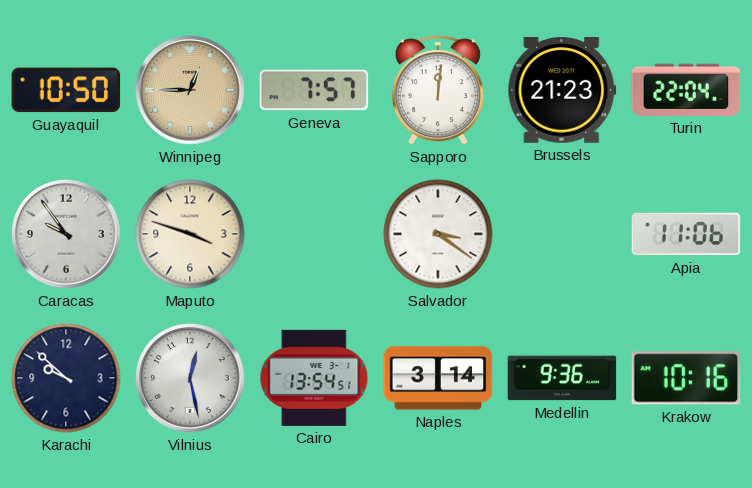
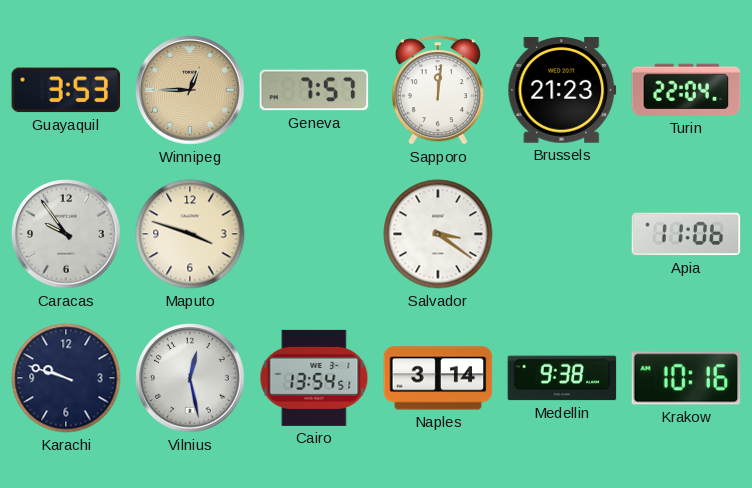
Guayaquil: 10:50 -> 3:53 (66, 90)
Karachi: 9:52 -> 9:48 (66, 378)
Medellin: 9:36 -> 9:38 (562, 378)
